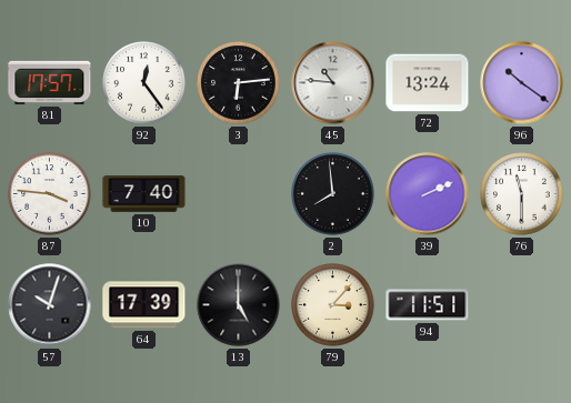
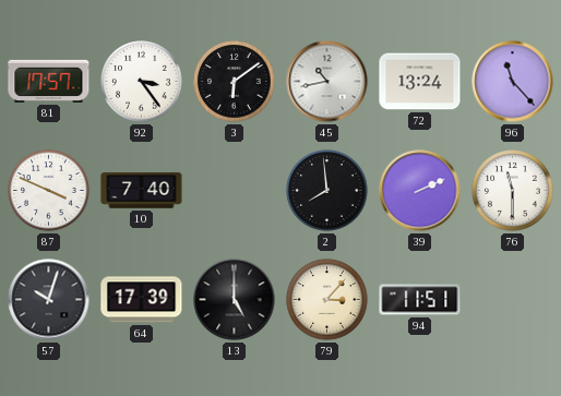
92: 12:24 -> 3:24 (142, 82)
3: 6:14 -> 6:09 (235, 82)
45: 10:46 -> 10:43 (327, 82)
96: 10:21 -> 11:23 (513, 82)
87: 3:46 -> 3:49 (49, 191)
